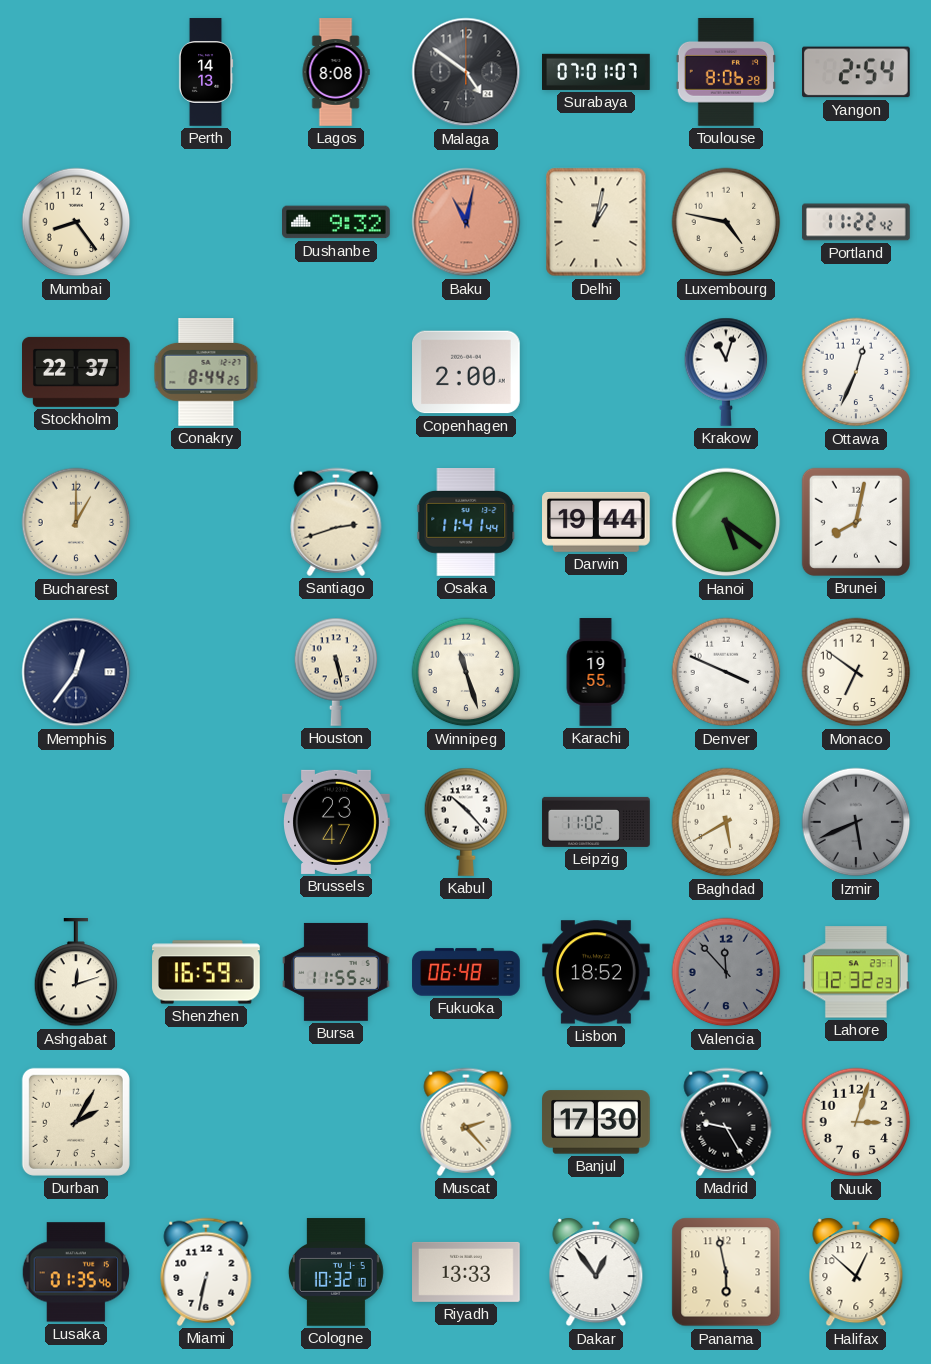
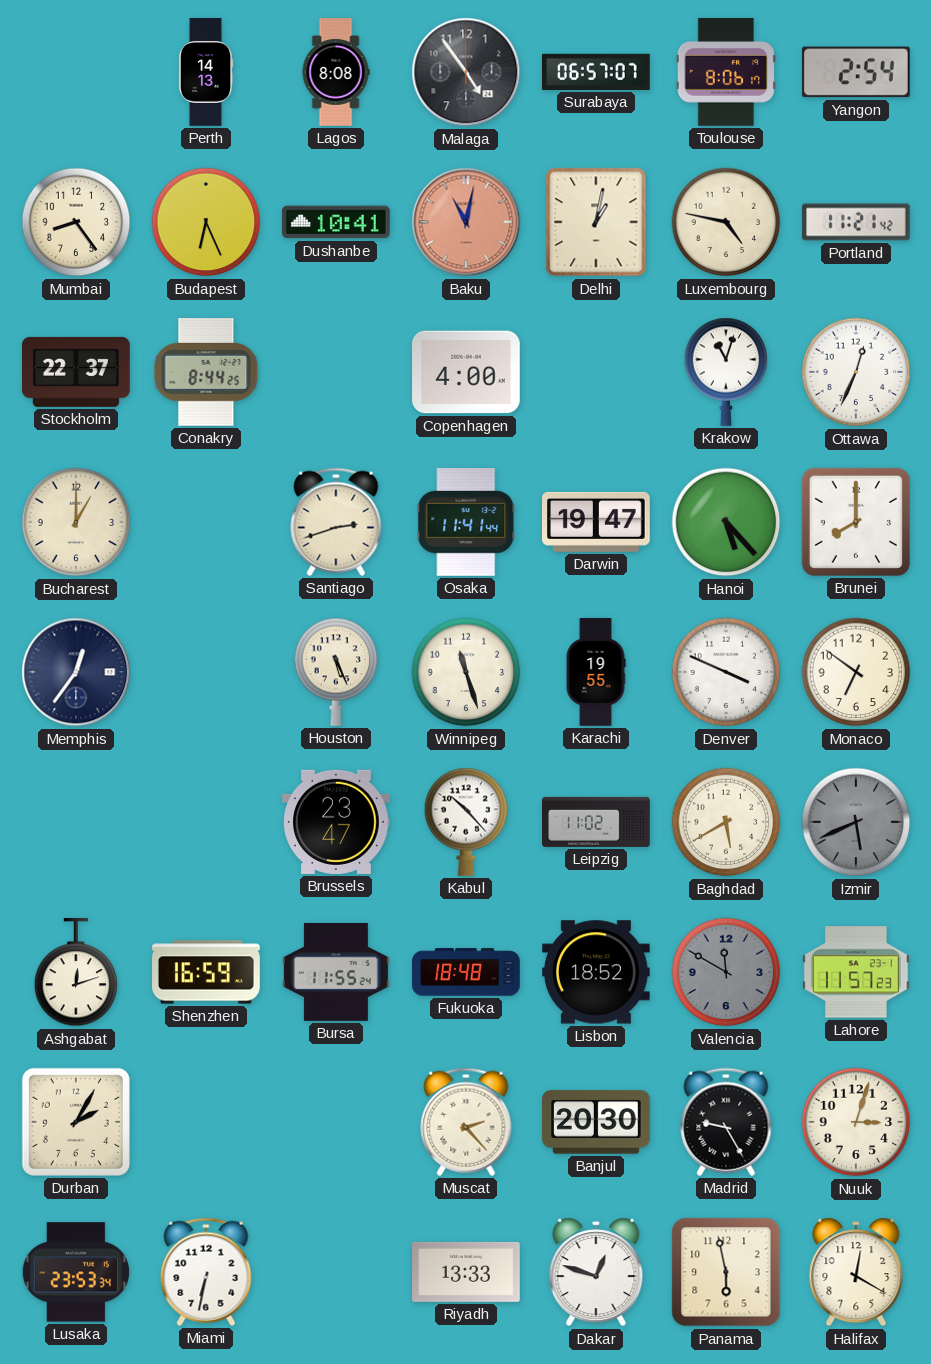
Malaga: 4:51 -> 4:54 (466, 72)
Surabaya: 07:01 -> 06:57 (597, 72)
Toulouse: 8:06:28 -> 8:06:17 (726, 73)
Budapest: none -> 6:26 (206, 222)
Dushanbe: 9:32 -> 10:41 (337, 222)
Portland: 11:22 -> 11:21 (856, 222)
Copenhagen: 2:00 -> 4:00 (467, 372)
Darwin: 19:44 -> 19:47 (597, 522)
Hanoi: 5:21 -> 5:23 (726, 522)
Brunei: 8:02 -> 8:00 (856, 522)
Houston: 5:28 -> 5:26 (336, 672)
Fukuoka: 06:48 -> 18:48 (466, 972)
Valencia: 11:53 -> 11:50 (726, 972)
Lahore: 12:32 -> 11:57 (857, 972)
Banjul: 17:30 -> 20:30 (596, 1122)
Lusaka: 01:35 -> 23:53 (76, 1272)
Cologne: 10:32 -> none (336, 1272)
Dakar: 12:54 -> 12:48 (596, 1272)
Halifax: 12:52 -> 12:20 (856, 1272)
